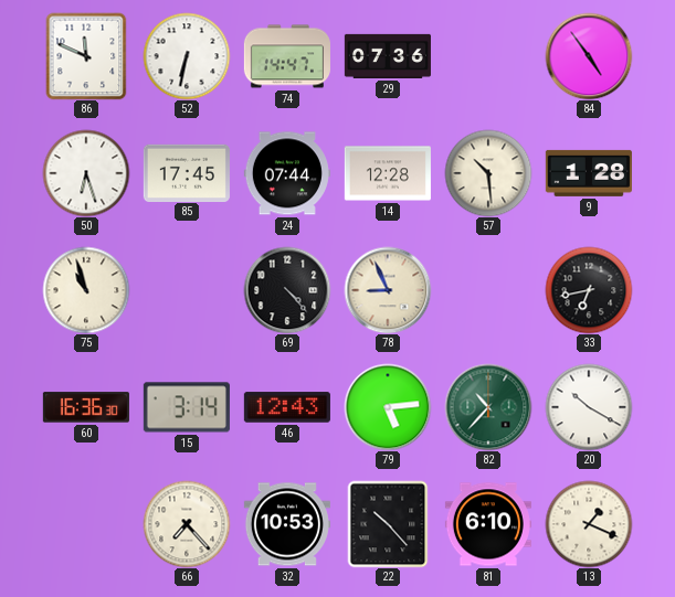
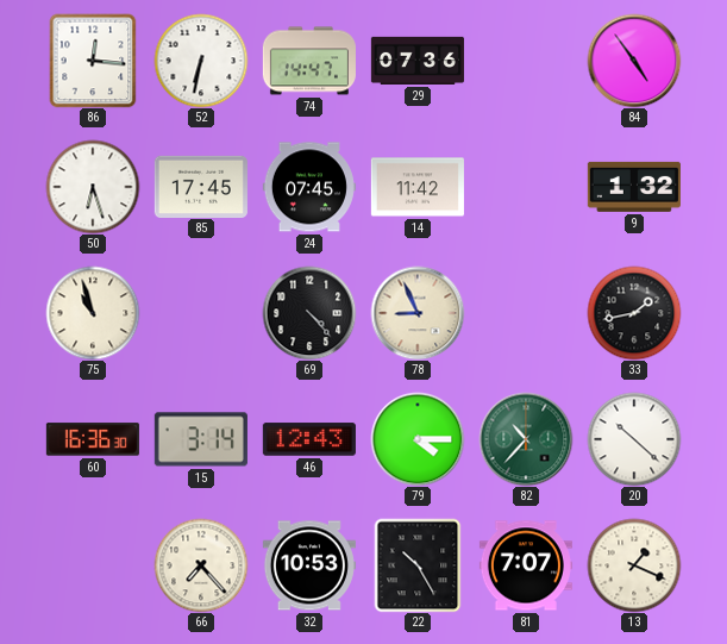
86: 11:49 -> 12:16 (93, 61)
24: 07:44 -> 07:45 (309, 187)
14: 12:28 -> 11:42 (418, 187)
57: 10:29 -> none (488, 173)
9: 1:28 -> 1:32 (634, 187)
33: 6:43 -> 1:43 (634, 313)
79: 5:14 -> 4:15 (418, 439)
20: 10:20 -> 10:22 (634, 439)
22: 10:23 -> 10:25 (418, 565)
81: 6:10 -> 7:07 (526, 565)
